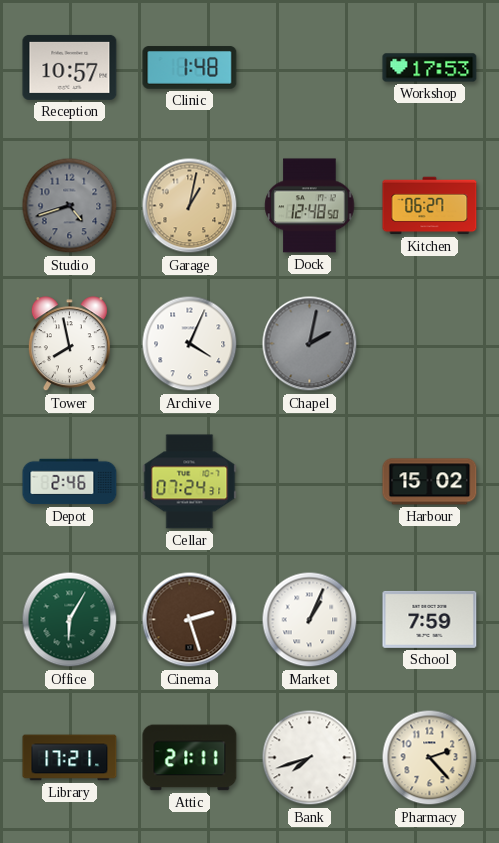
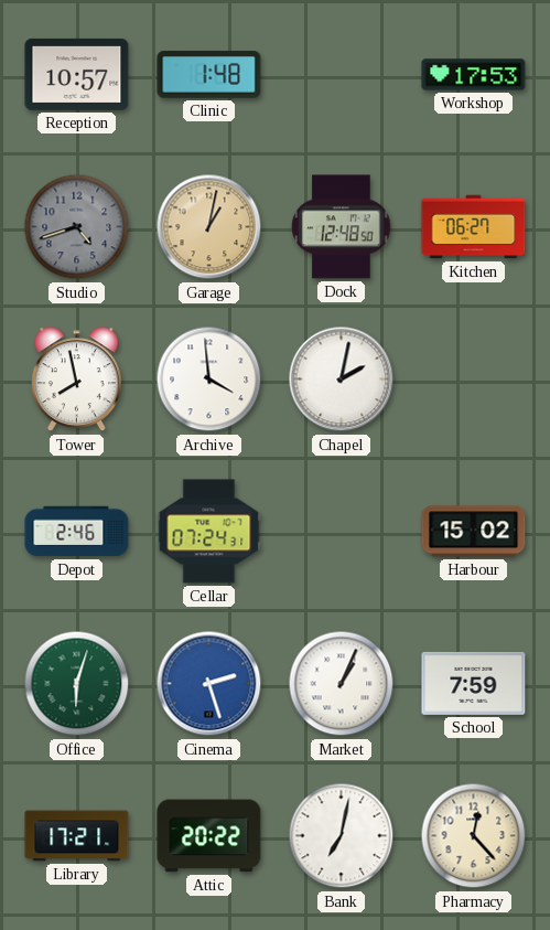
Archive: 4:04 -> 3:59 (209, 380)
Chapel dial: grey -> white (342, 380)
Office: 6:05 -> 6:03 (77, 684)
Cinema dial: brown -> blue (209, 684)
Attic: 21:11 -> 20:22 (209, 836)
Bank: 7:42 -> 7:02 (342, 836)
Pharmacy: 2:23 -> 12:23 (474, 836)
